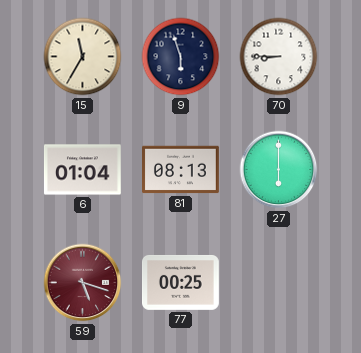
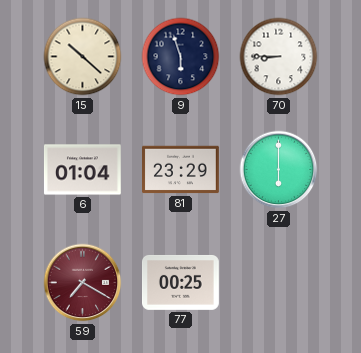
15: 11:35 -> 10:22 (83, 57)
81: 08:13 -> 23:29 (181, 170)
59: 5:18 -> 7:20 (83, 283)
